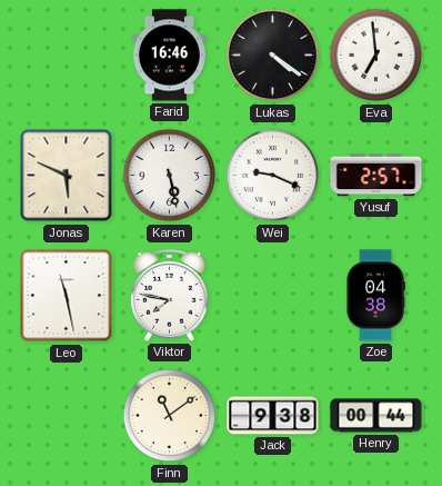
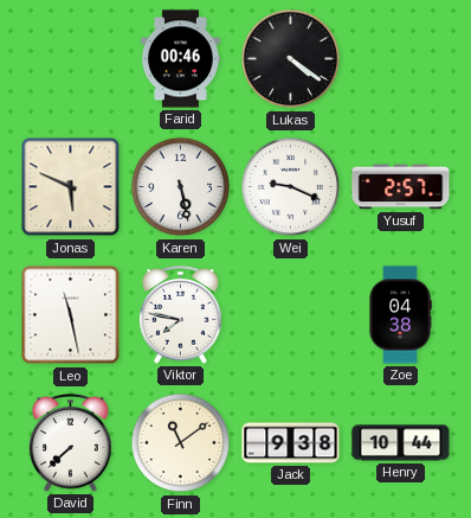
Farid: 16:46 -> 00:46 (180, 59)
Eva: 6:59 -> none (376, 56)
David: none -> 7:38 (71, 443)
Henry: 00:44 -> 10:44 (401, 443)
